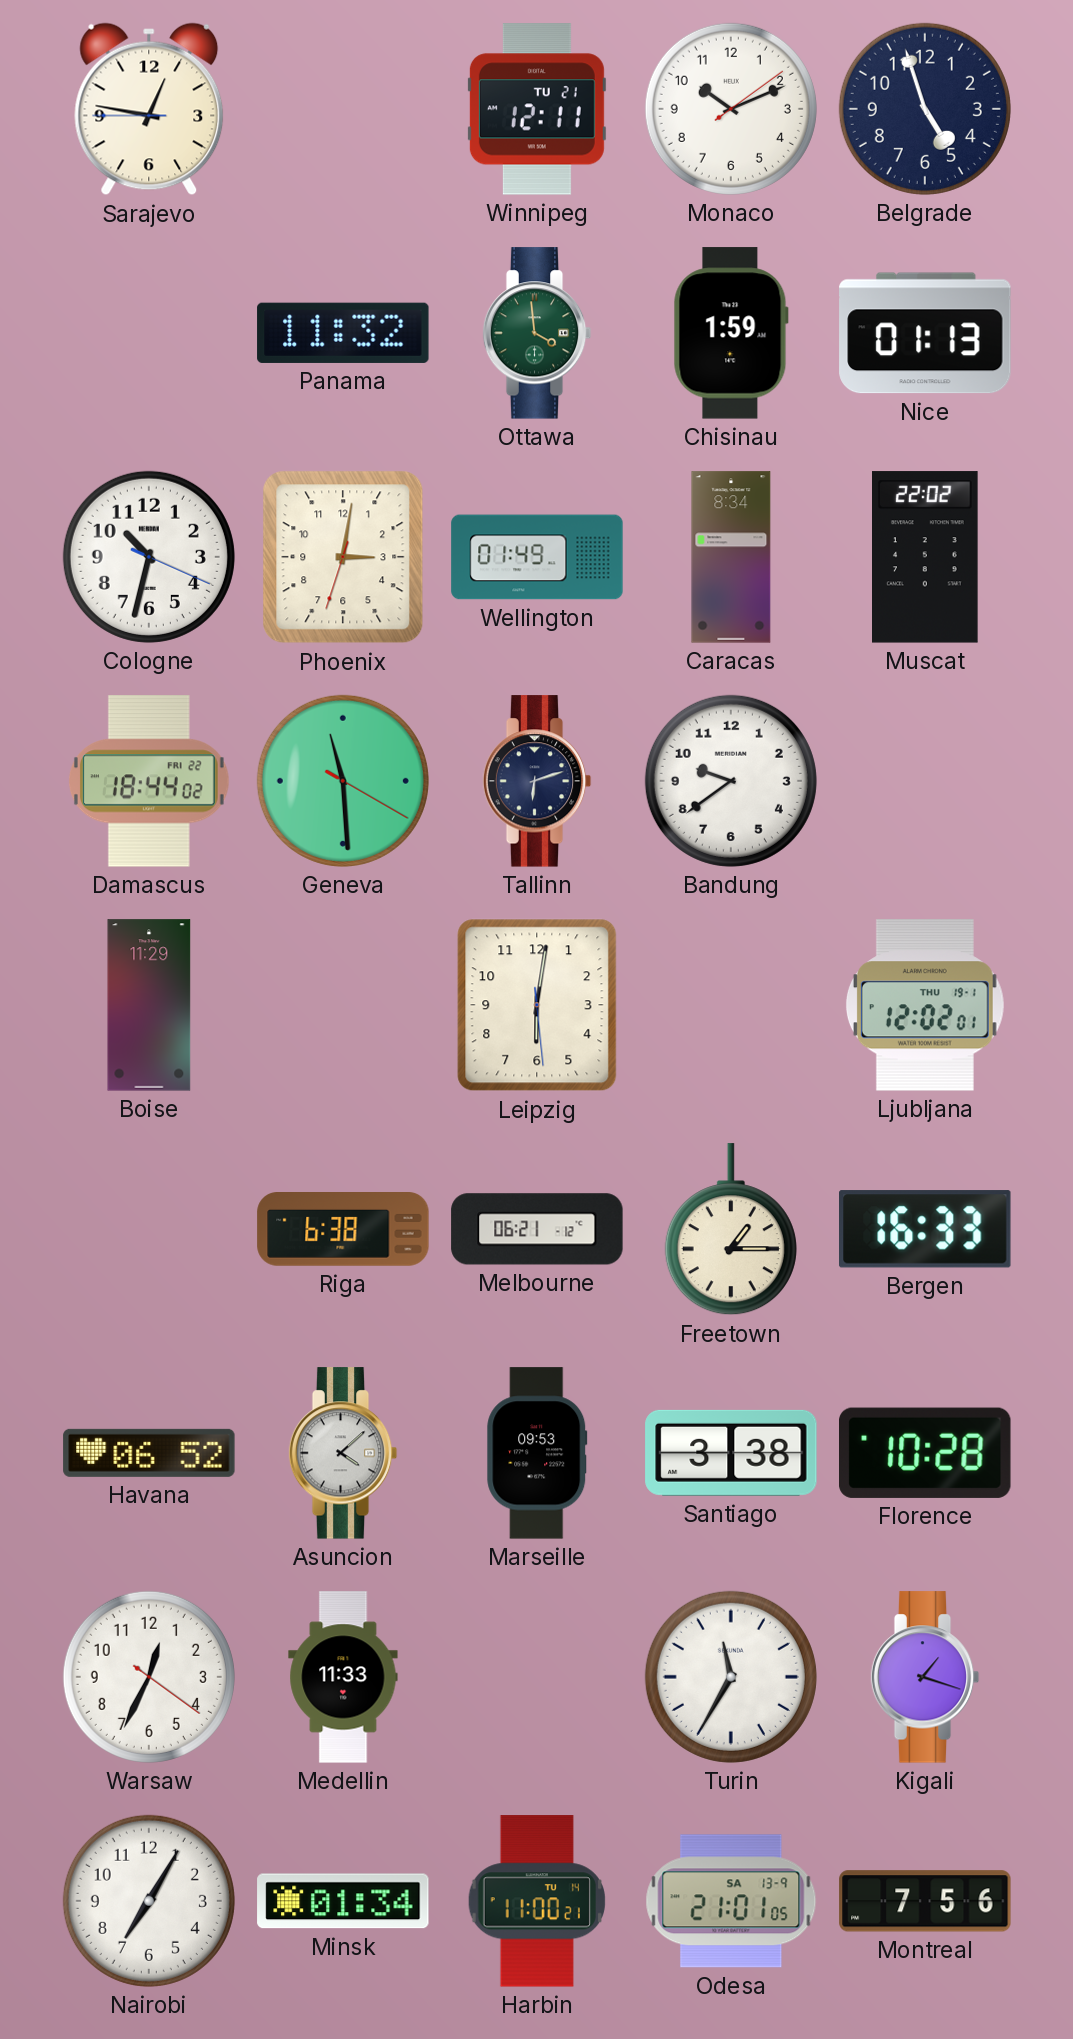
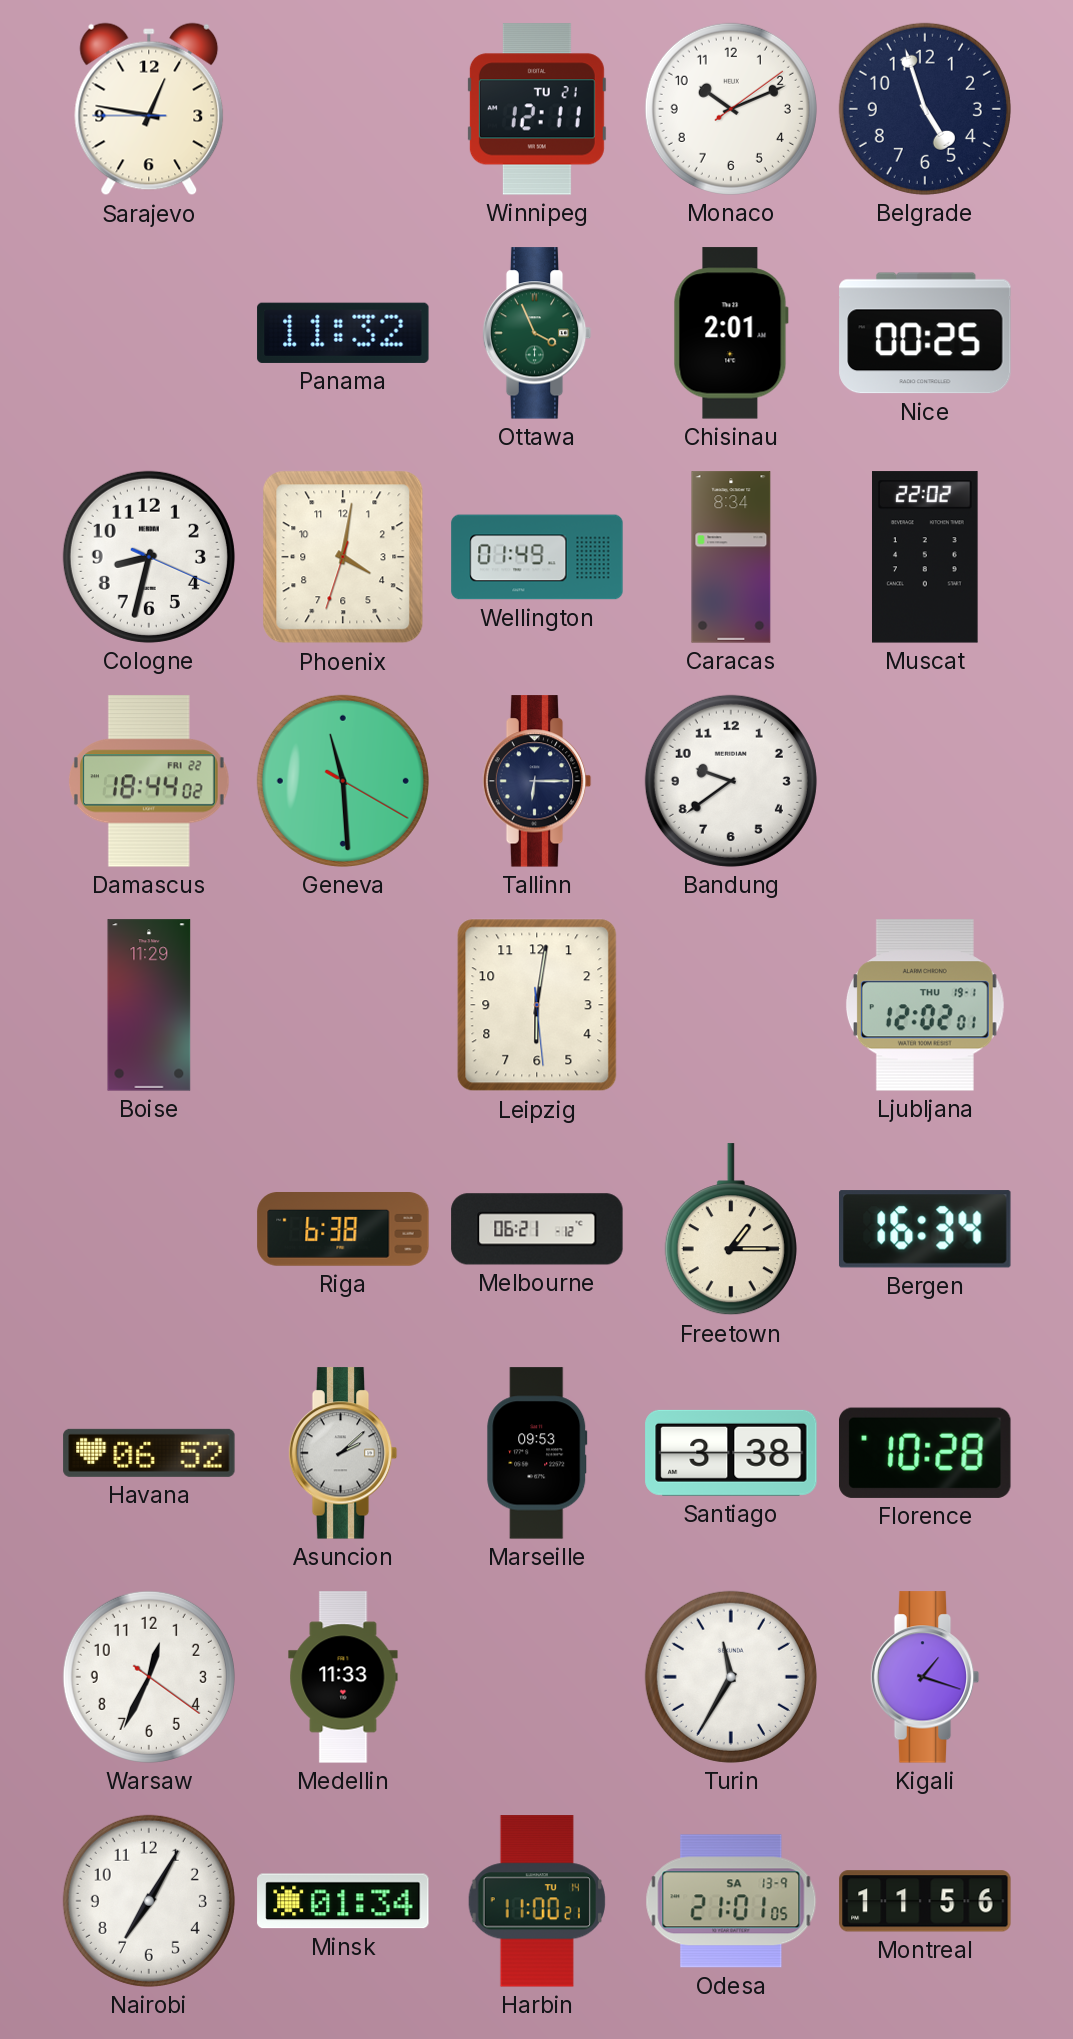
Ottawa: 3:59 -> 3:56 (537, 333)
Chisinau: 1:59 -> 2:01 (731, 333)
Nice: 01:13 -> 00:25 (925, 333)
Cologne: 10:32 -> 8:32 (149, 557)
Phoenix: 3:01 -> 4:01 (343, 557)
Tallinn: 6:12 -> 6:15 (537, 781)
Bergen: 16:33 -> 16:34 (926, 1229)
Asuncion: 4:08 -> 2:08 (343, 1453)
Montreal: 7:56 -> 11:56 (925, 1901)
